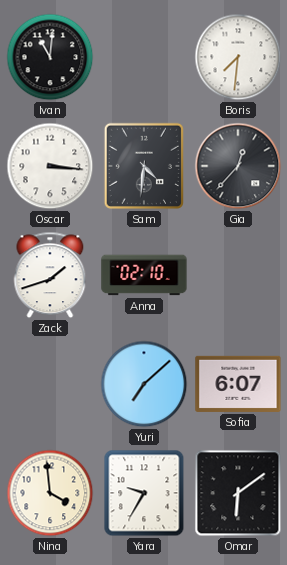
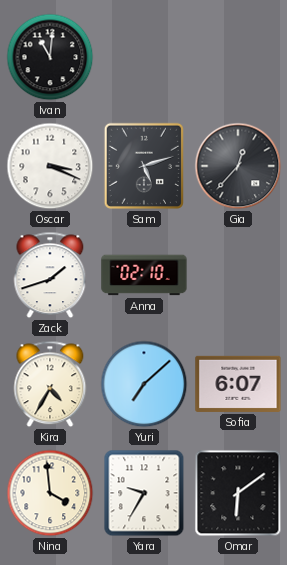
Boris: 7:31 -> none (238, 57)
Oscar: 3:16 -> 3:19 (50, 166)
Sam: 4:31 -> 5:12 (144, 166)
Kira: none -> 4:35 (50, 384)
